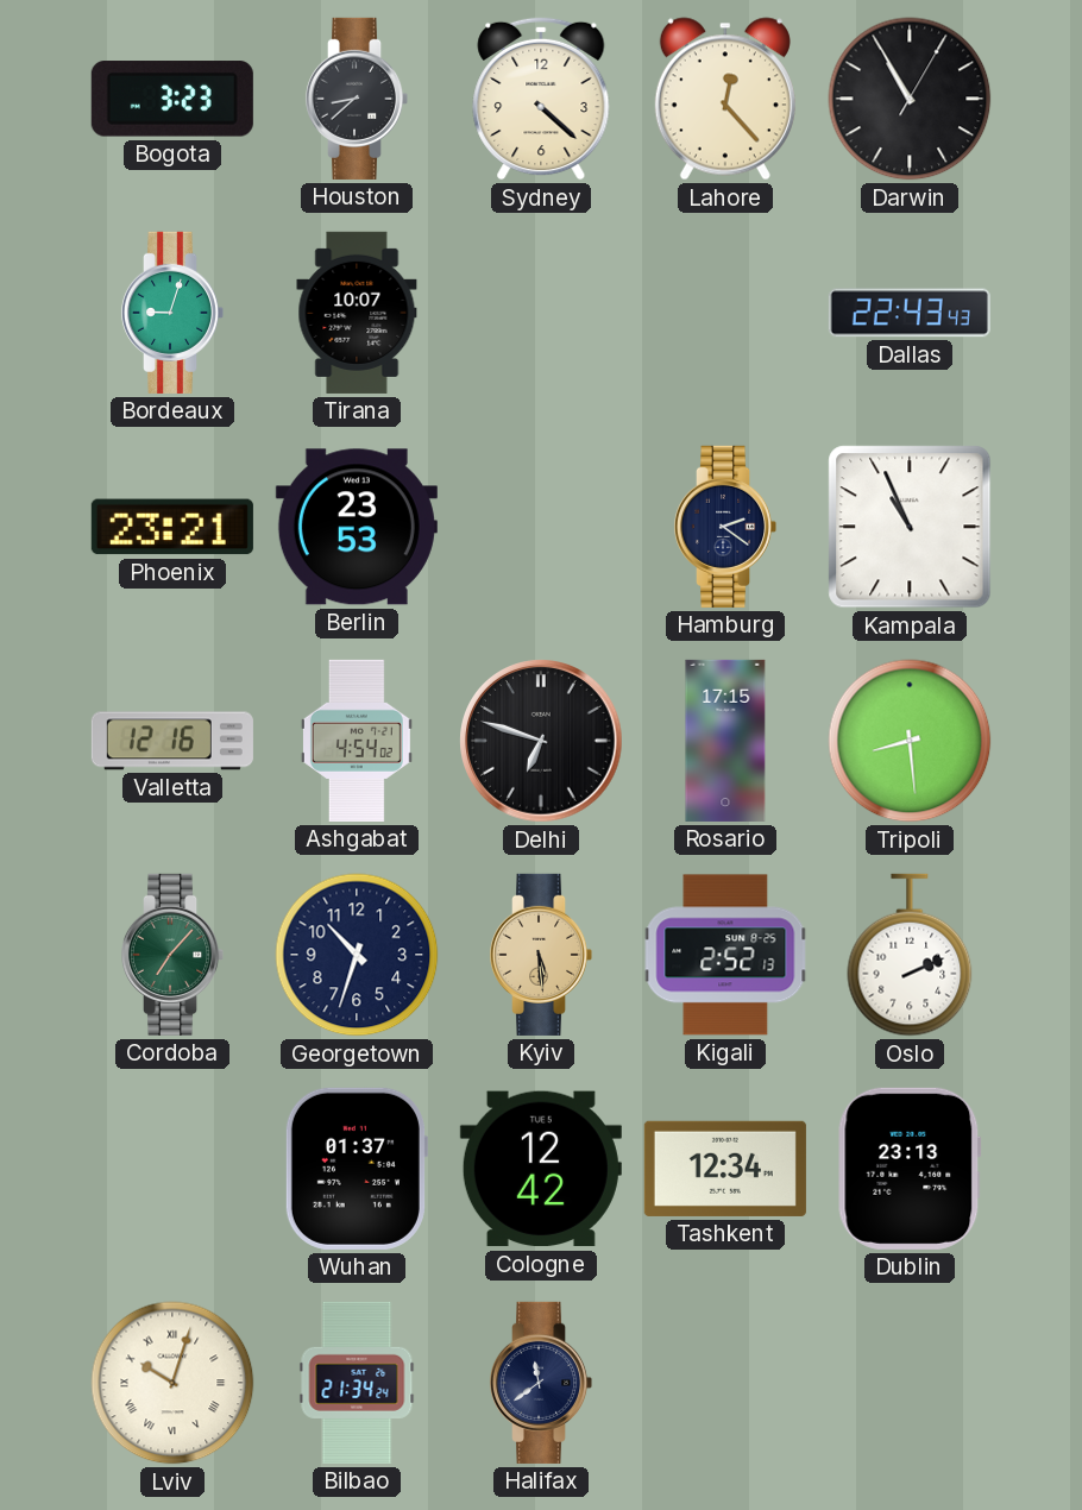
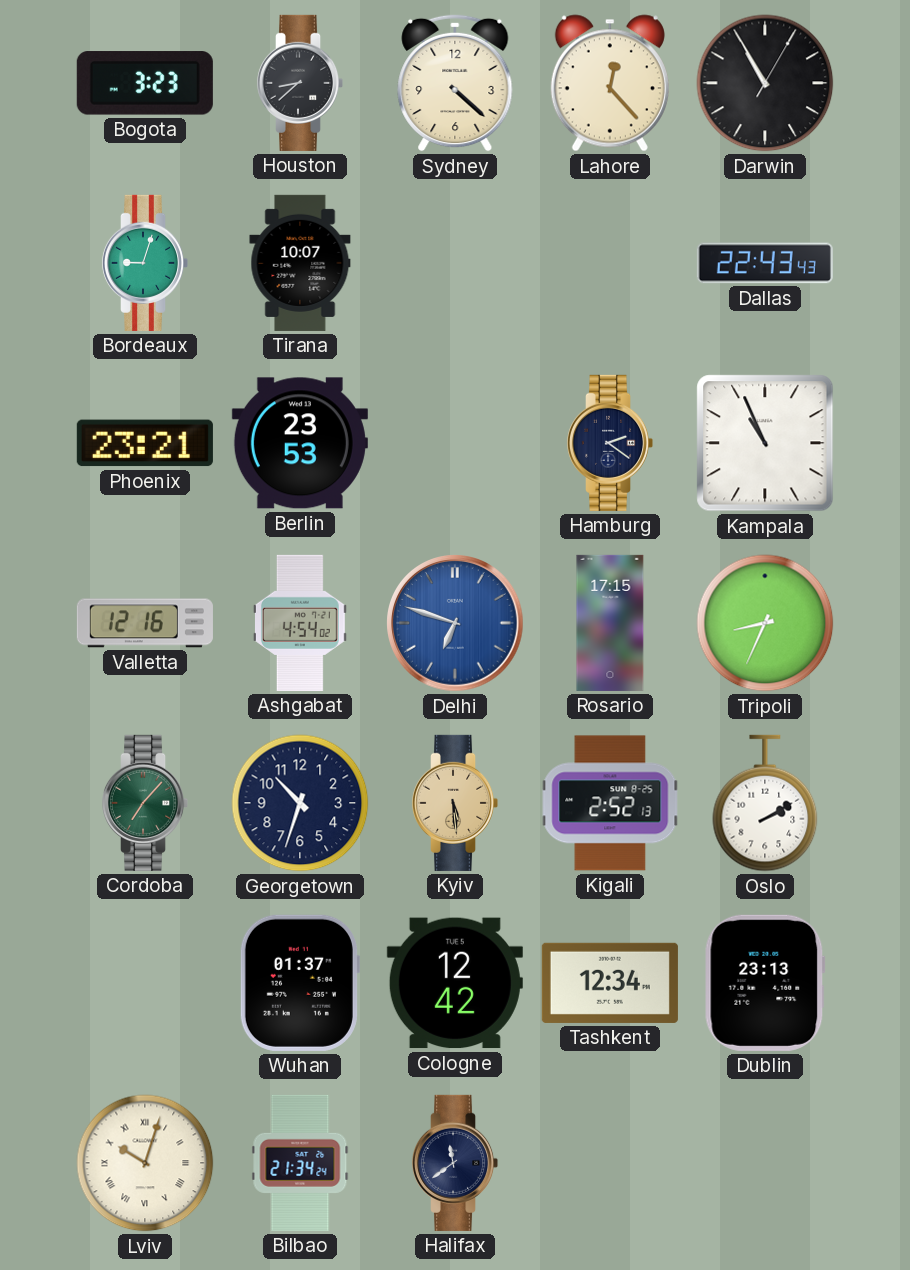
Delhi dial: black -> blue (455, 623)
Tripoli: 8:29 -> 8:34 (765, 623)
Oslo: 2:11 -> 2:10 (765, 803)
